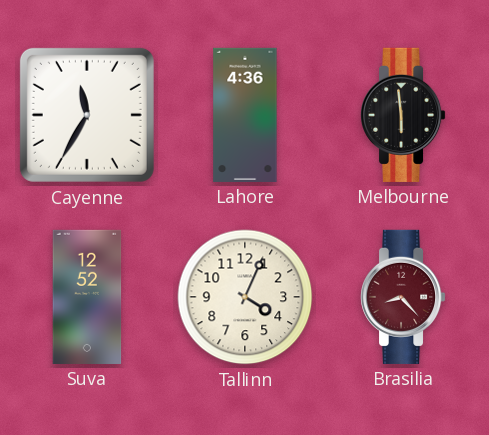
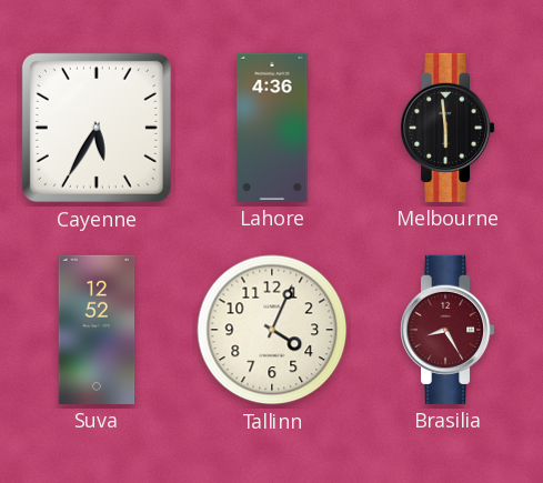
Cayenne: 11:35 -> 5:35 (97, 128)
Brasilia: 8:23 -> 8:25 (449, 330)
